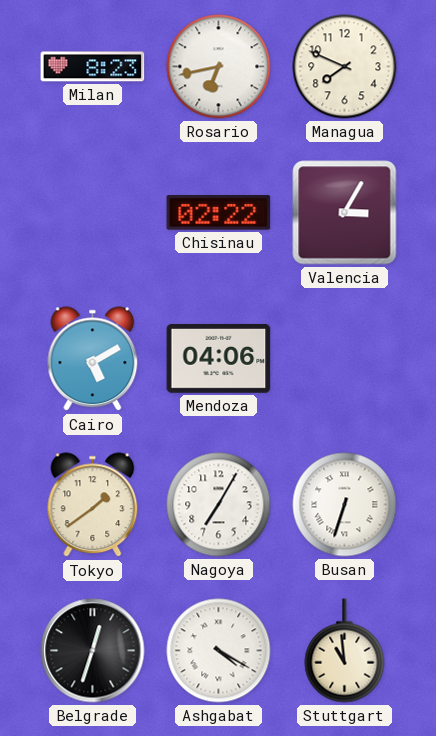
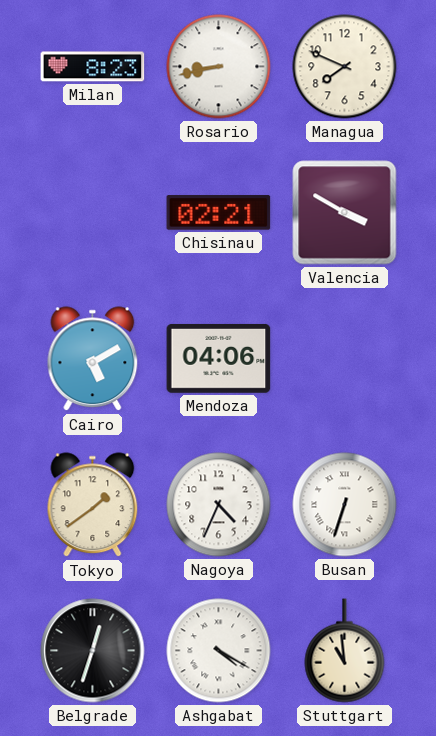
Rosario: 6:43 -> 8:43 (219, 67)
Chisinau: 02:22 -> 02:21 (219, 213)
Valencia: 3:05 -> 3:50 (345, 213)
Nagoya: 7:05 -> 4:34 (219, 505)
